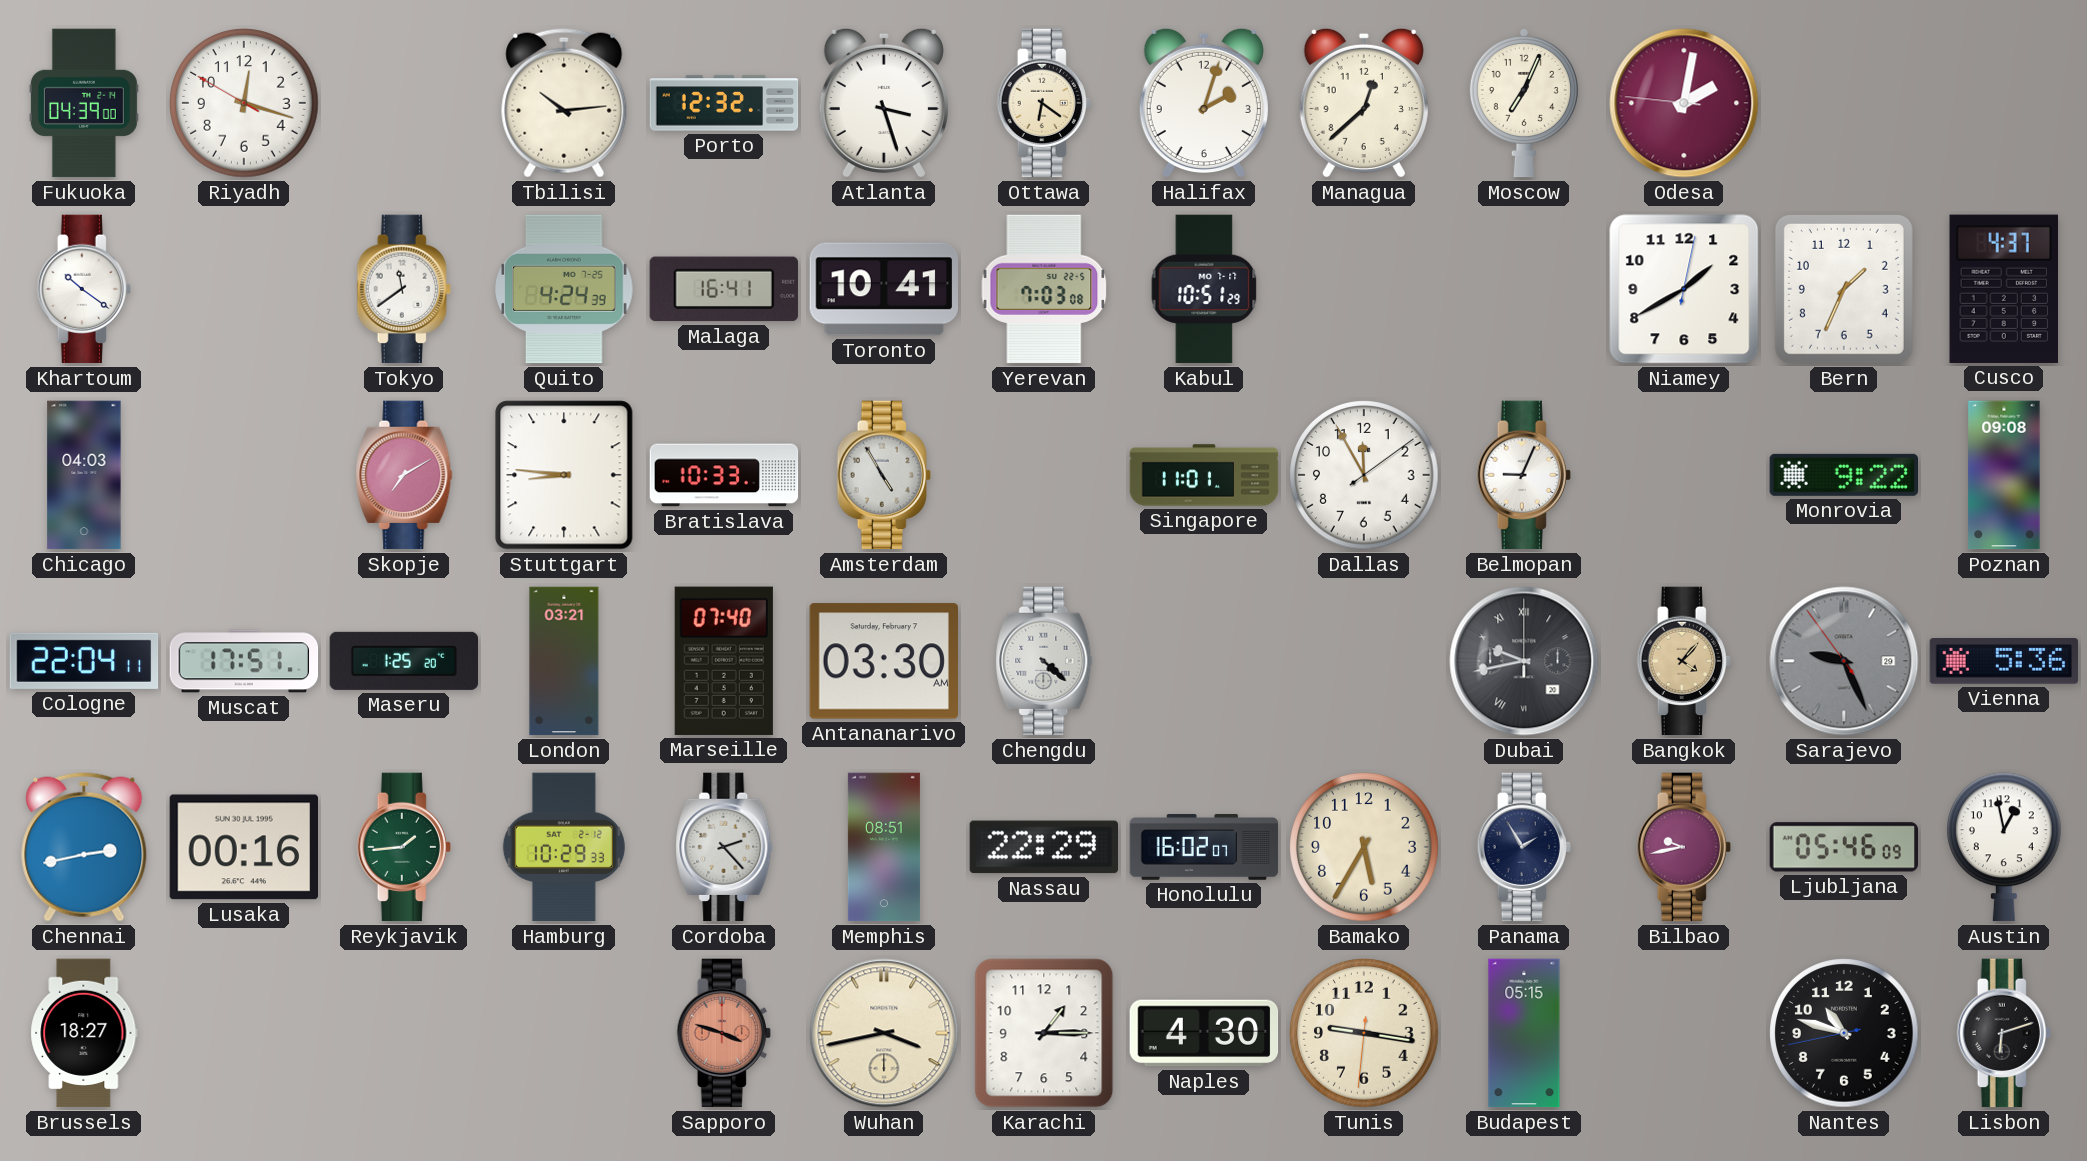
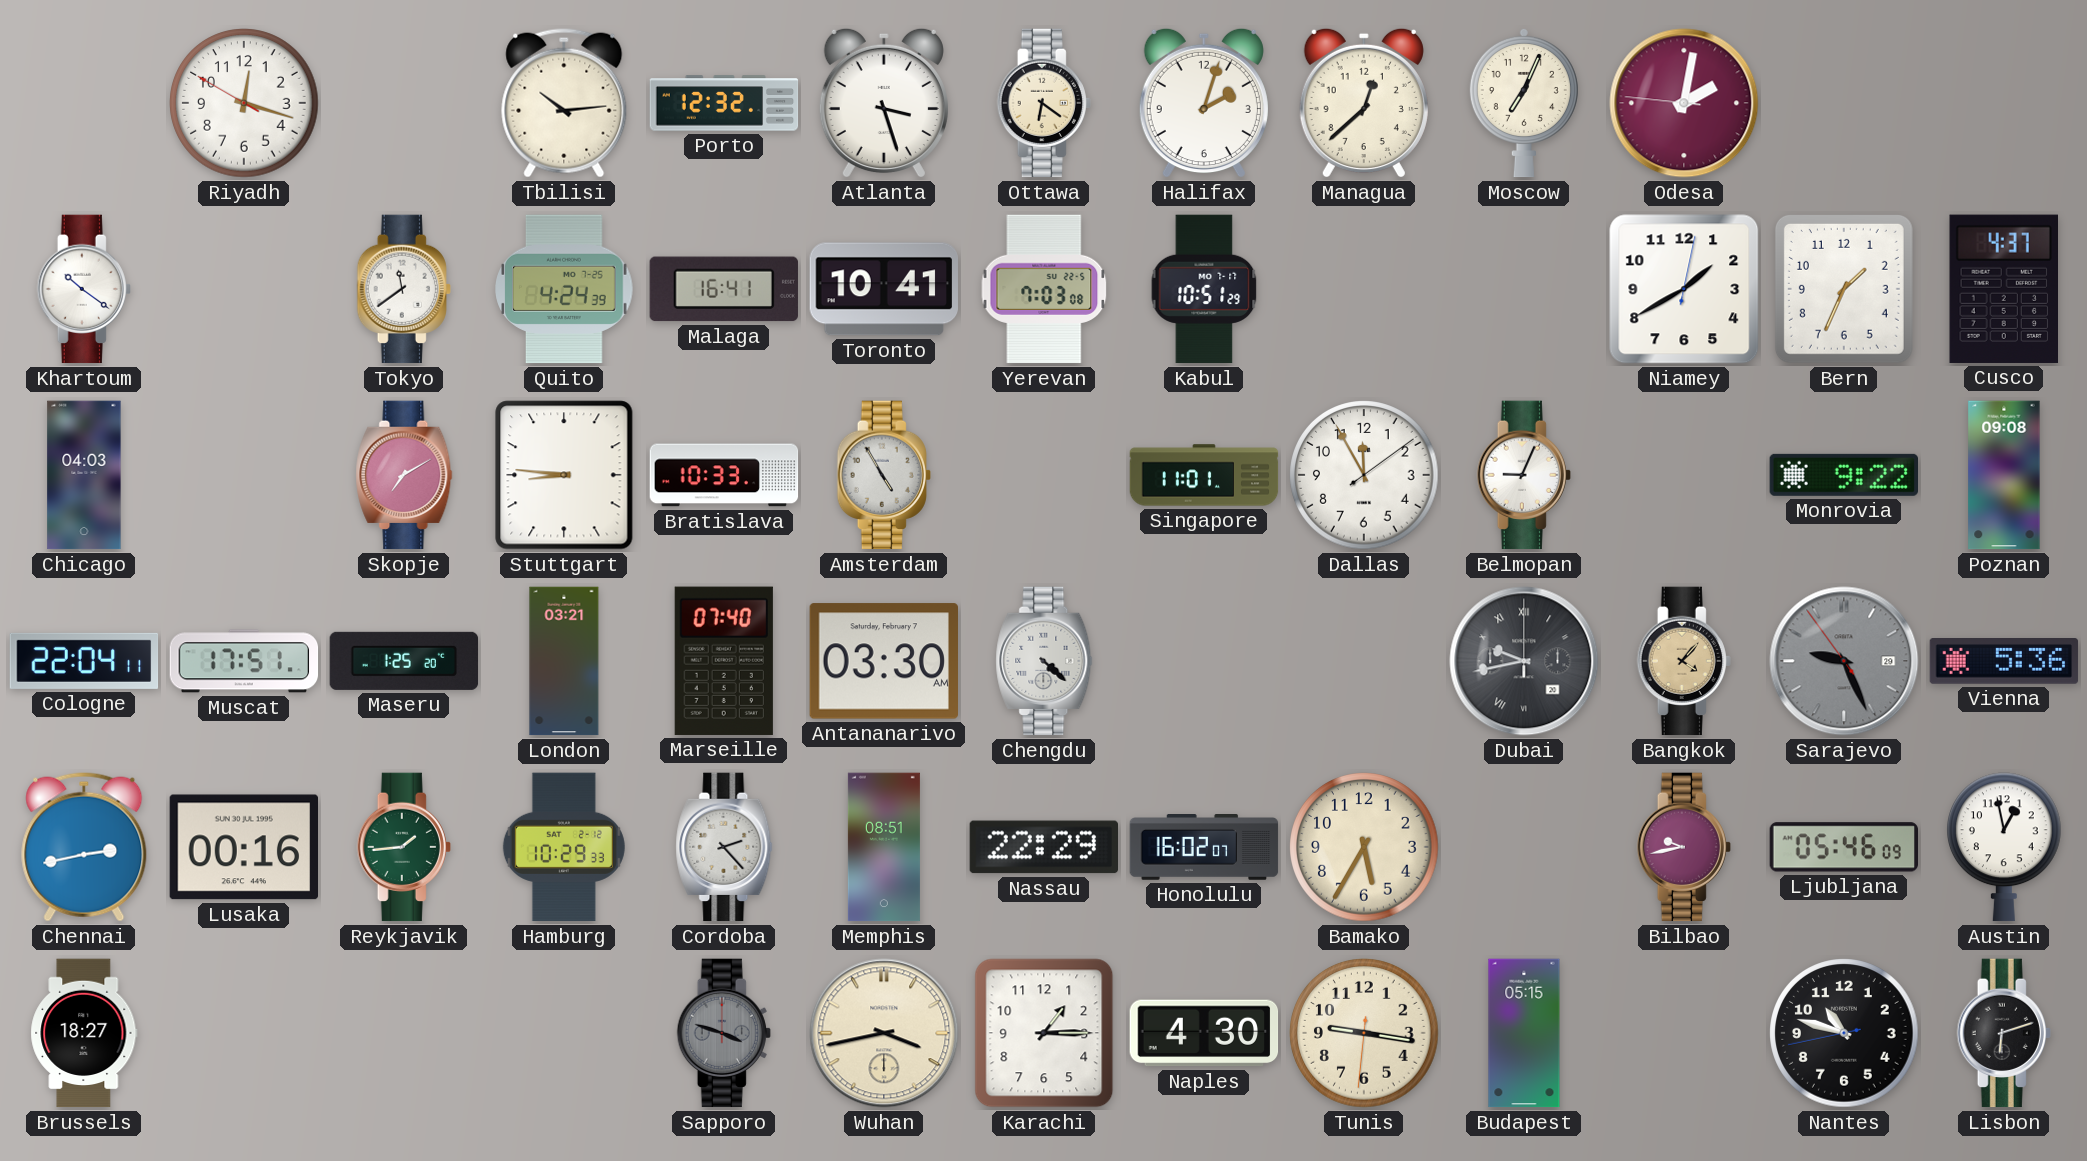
Fukuoka: 04:39 -> none (84, 103)
Panama: 1:55 -> none (1524, 847)
Sapporo dial: salmon -> grey (724, 1033)
